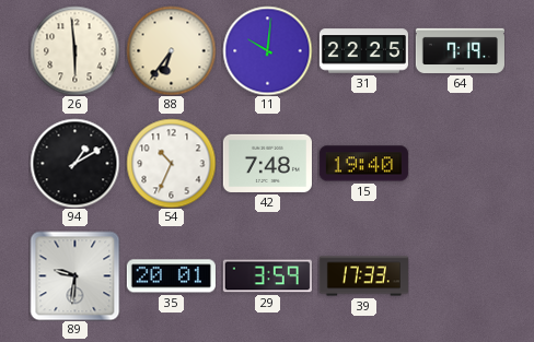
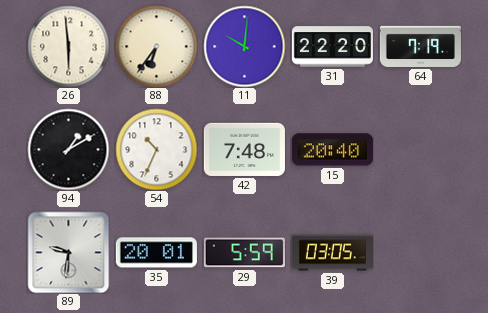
31: 22:25 -> 22:20 (332, 47)
15: 19:40 -> 20:40 (332, 150)
29: 3:59 -> 5:59 (244, 253)
39: 17:33 -> 03:05 (332, 253)
